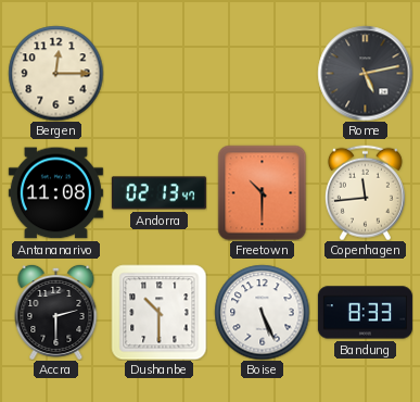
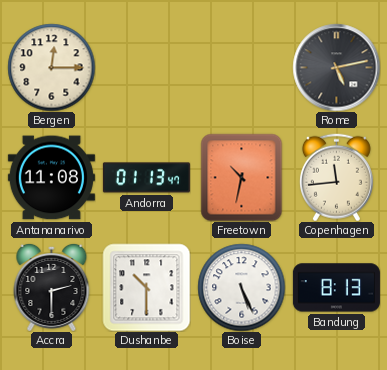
Andorra: 02:13 -> 01:13 (146, 178)
Freetown: 10:30 -> 10:32 (242, 177)
Bandung: 8:33 -> 8:13 (336, 288)
